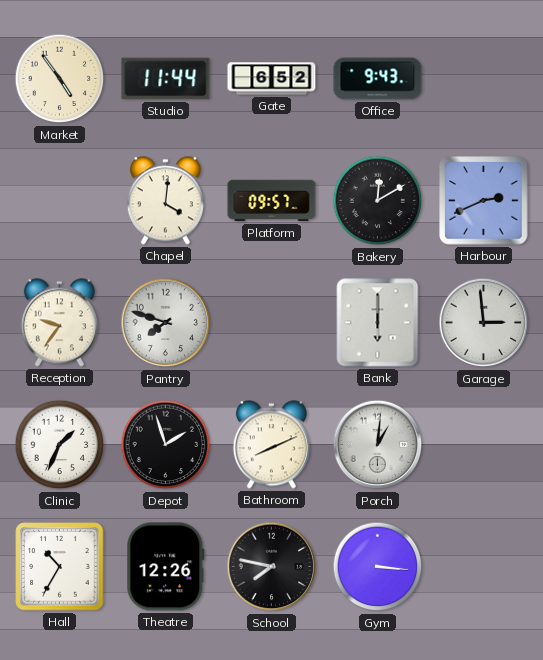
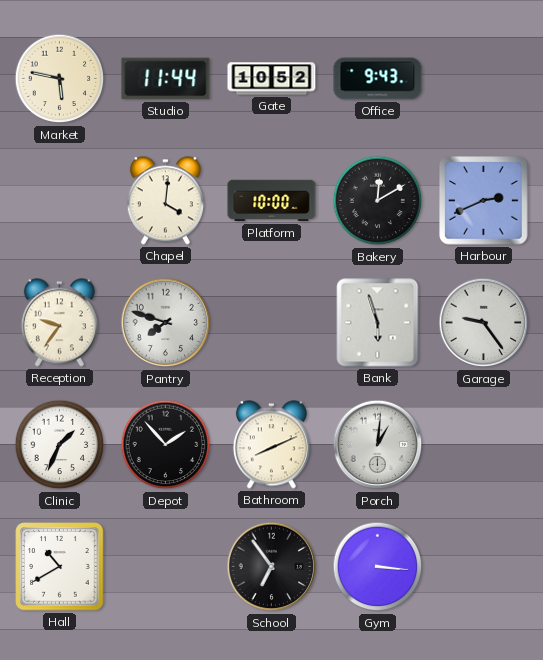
Market: 4:54 -> 5:47 (60, 79)
Gate: 6:52 -> 10:52 (272, 79)
Platform: 09:57 -> 10:00 (272, 201)
Bank: 6:00 -> 5:57 (378, 323)
Garage: 2:59 -> 9:24 (484, 323)
Depot: 1:57 -> 1:53 (166, 445)
Hall: 10:35 -> 10:40 (60, 567)
Theatre: 12:26 -> none (166, 567)
School: 7:47 -> 6:54 (272, 567)
